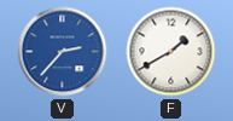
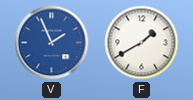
V: 2:37 -> 1:56 (52, 43)
